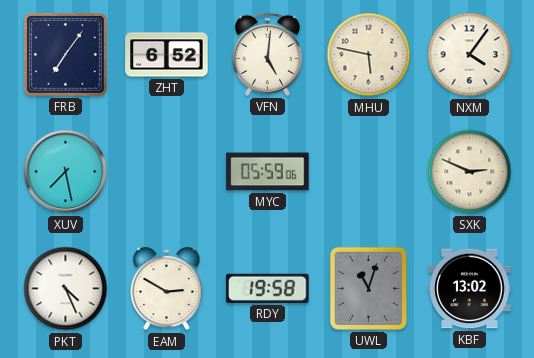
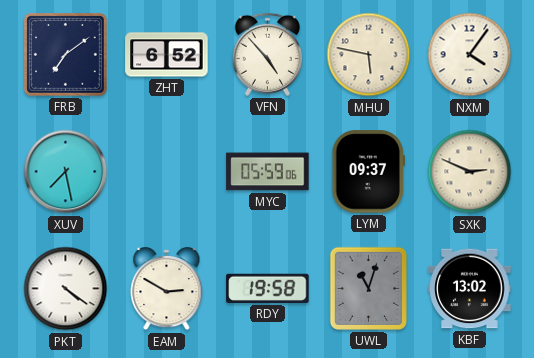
FRB: 7:06 -> 7:09 (66, 55)
VFN: 5:01 -> 4:53 (267, 54)
LYM: none -> 09:37 (368, 172)
PKT: 4:26 -> 4:21 (66, 289)
